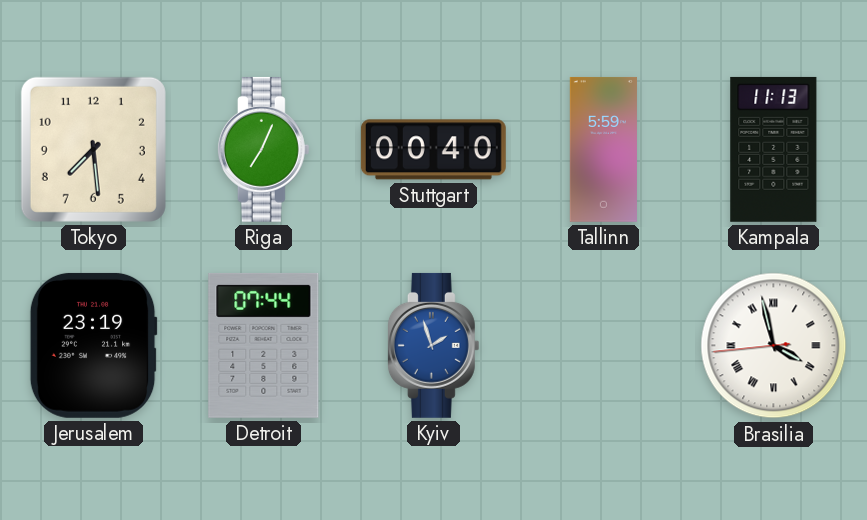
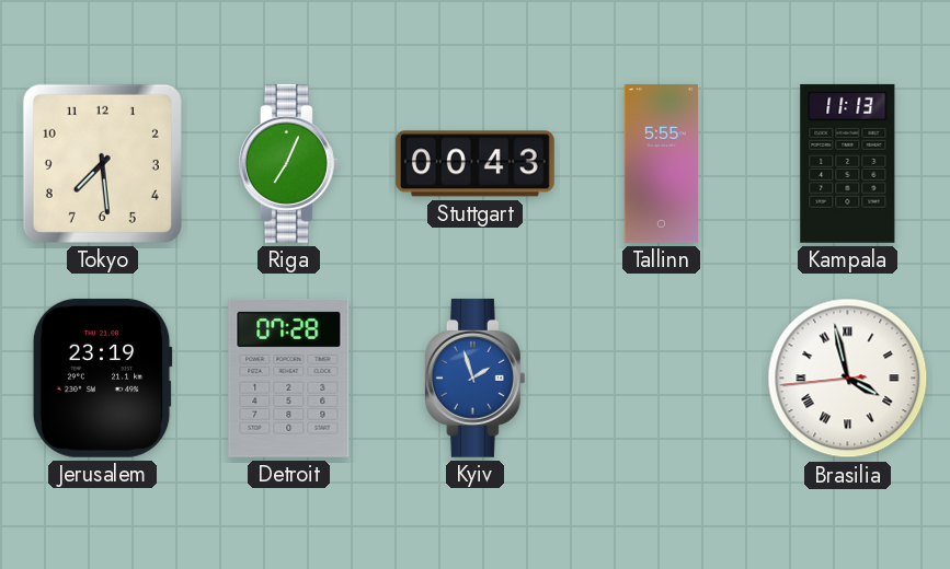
Stuttgart: 00:40 -> 00:43 (474, 164)
Tallinn: 5:59 -> 5:55 (661, 163)
Detroit: 07:44 -> 07:28 (289, 378)
